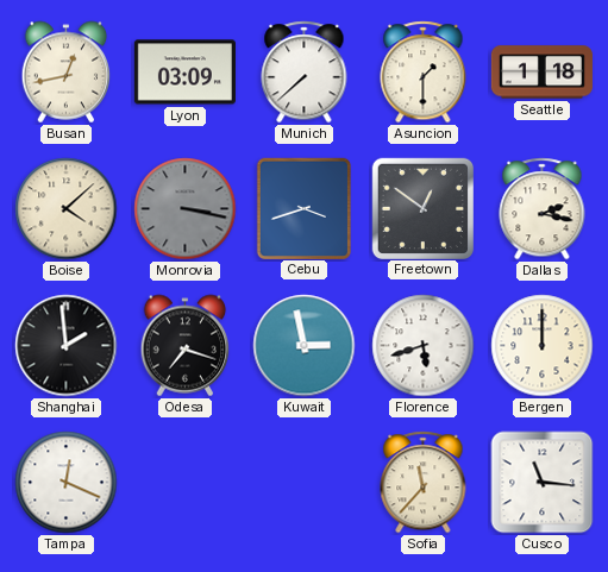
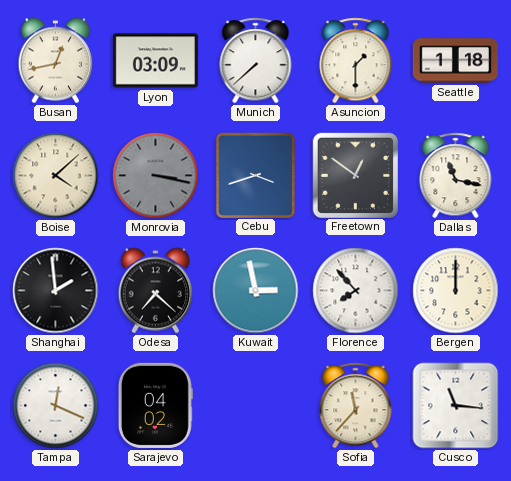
Dallas: 2:17 -> 11:17 (456, 176)
Odesa: 7:18 -> 7:22 (156, 291)
Florence: 5:42 -> 7:53 (356, 291)
Sarajevo: none -> 04:02 (155, 405)
